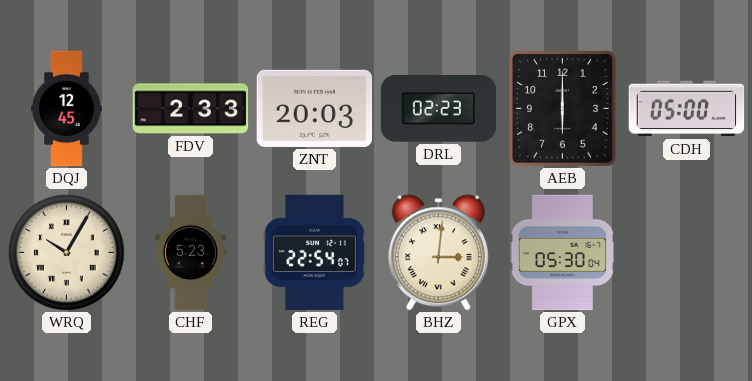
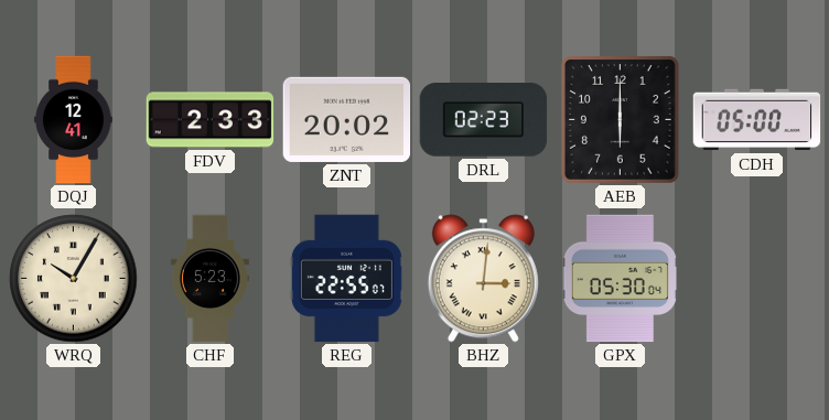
DQJ: 12:45 -> 12:41 (74, 120)
ZNT: 20:03 -> 20:02 (347, 119)
REG: 22:54 -> 22:55 (346, 279)
